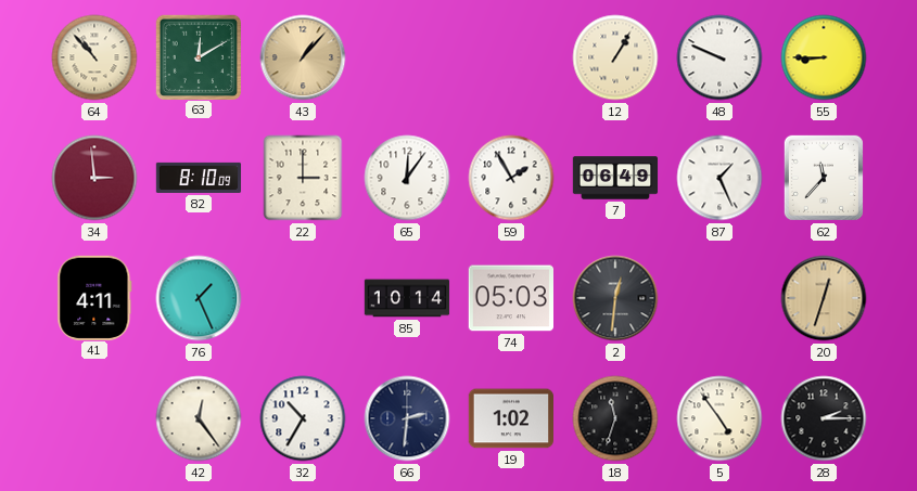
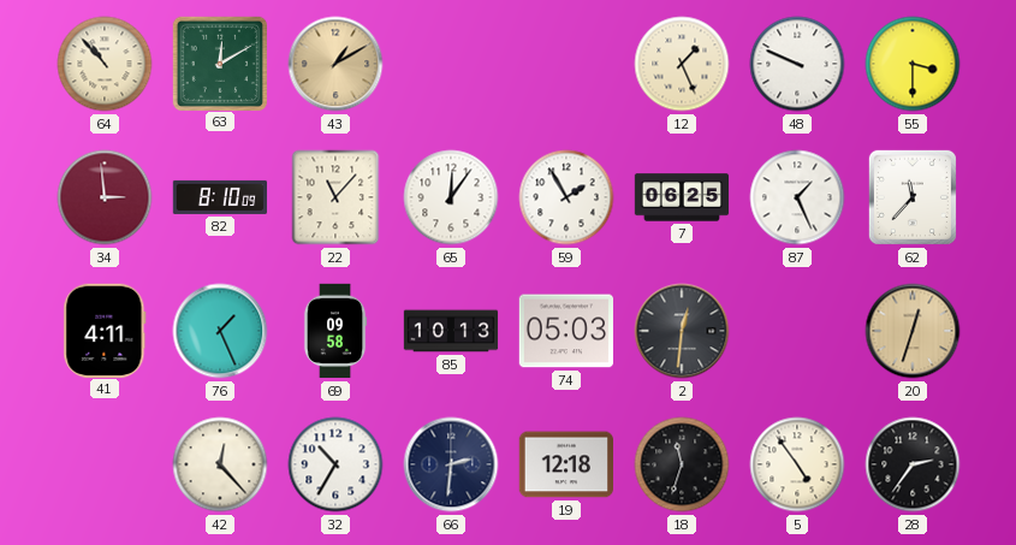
43: 1:07 -> 1:10 (335, 64)
12: 1:05 -> 1:26 (682, 64)
55: 8:45 -> 3:30 (913, 64)
22: 3:00 -> 11:07 (335, 197)
7: 06:49 -> 06:25 (682, 197)
69: none -> 09:58 (335, 331)
85: 10:14 -> 10:13 (451, 331)
42: 12:24 -> 12:23 (220, 464)
19: 1:02 -> 12:18 (565, 464)
28: 2:15 -> 2:36 (913, 464)
